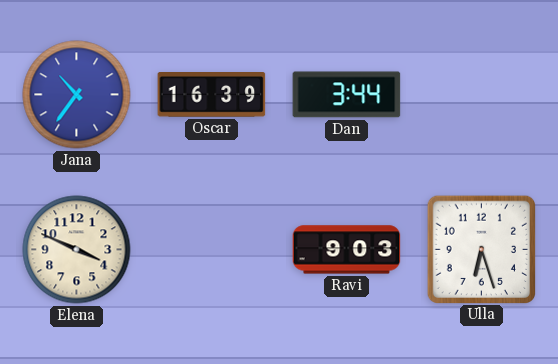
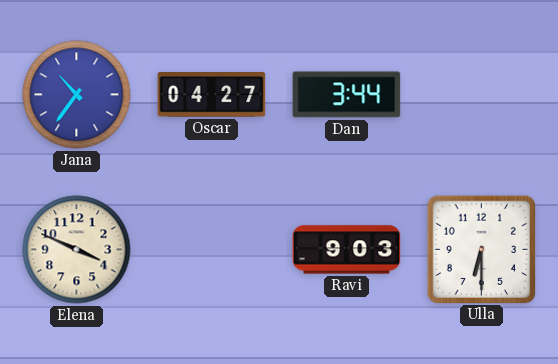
Oscar: 16:39 -> 04:27 (212, 95)
Ulla: 6:27 -> 6:30 (481, 249)
